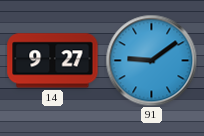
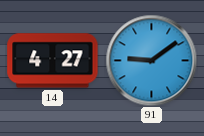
14: 9:27 -> 4:27 (53, 61)
